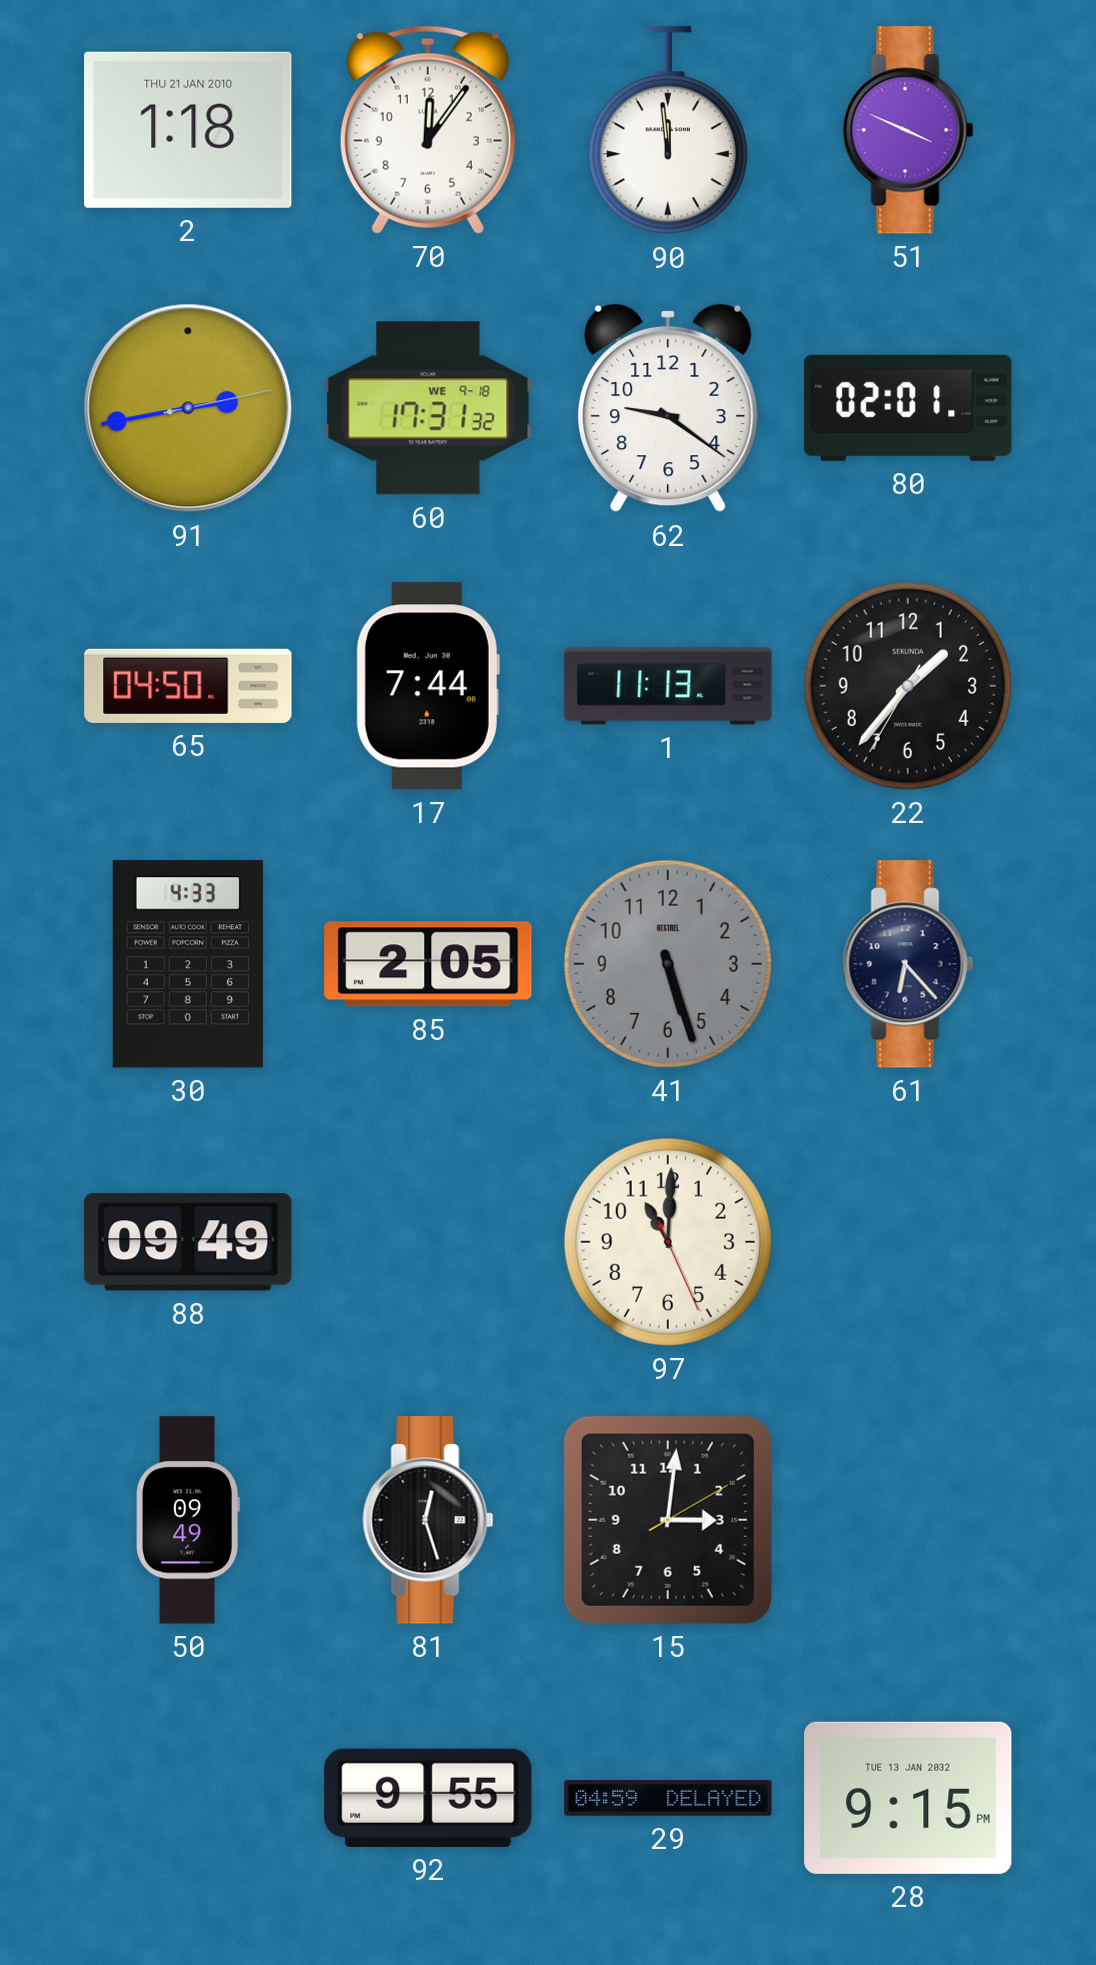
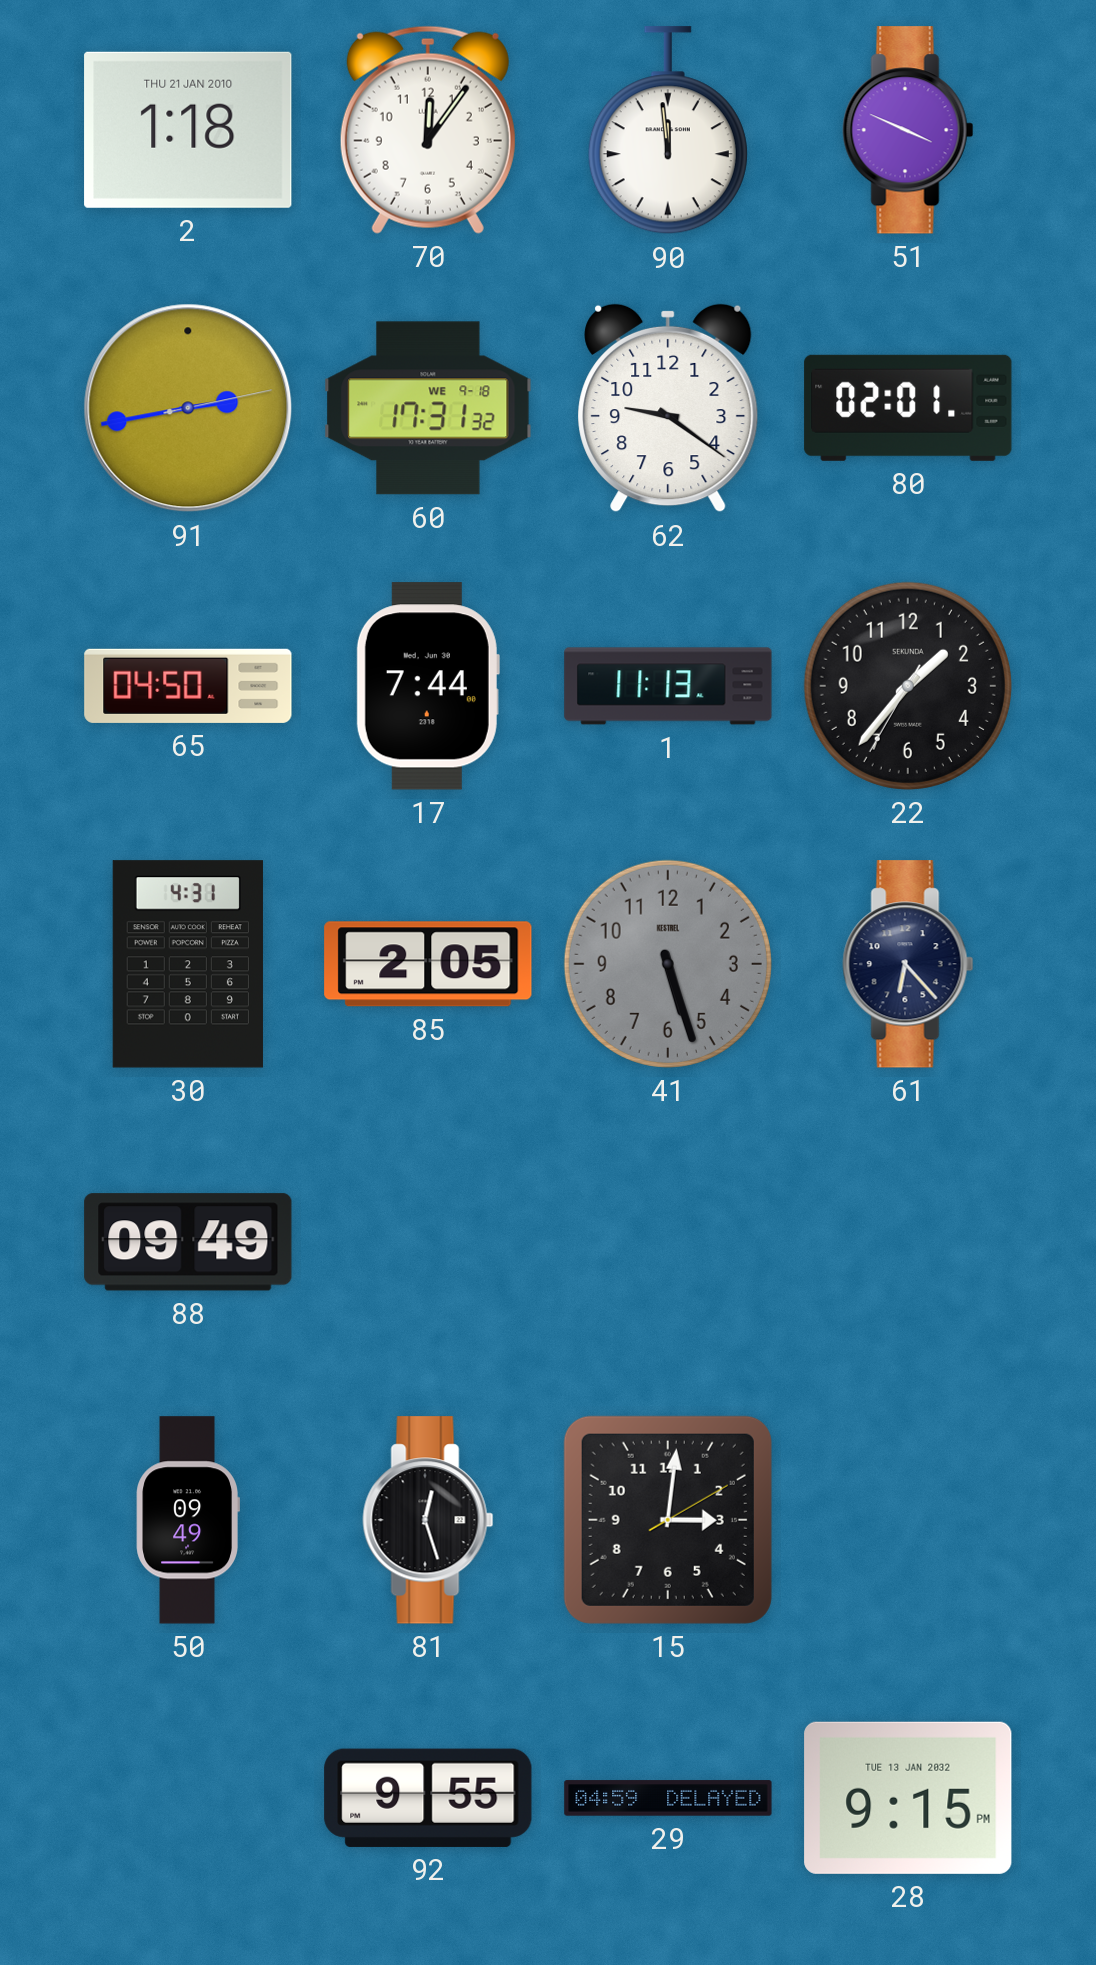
30: 4:33 -> 4:31 (188, 964)
97: 11:00 -> none (668, 1242)
